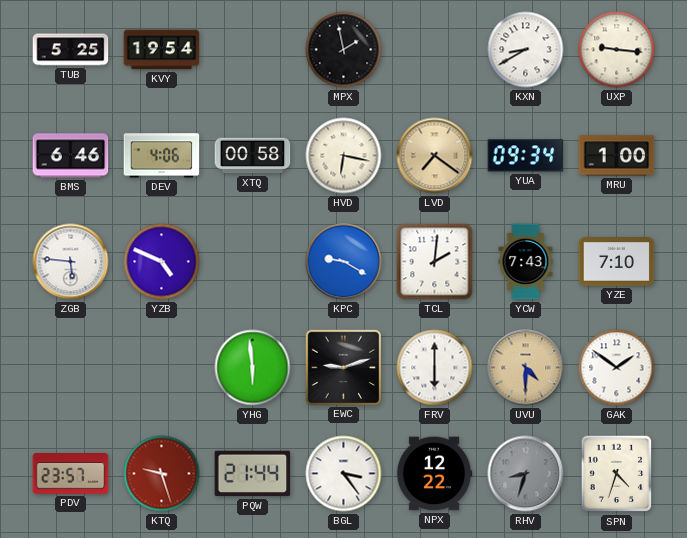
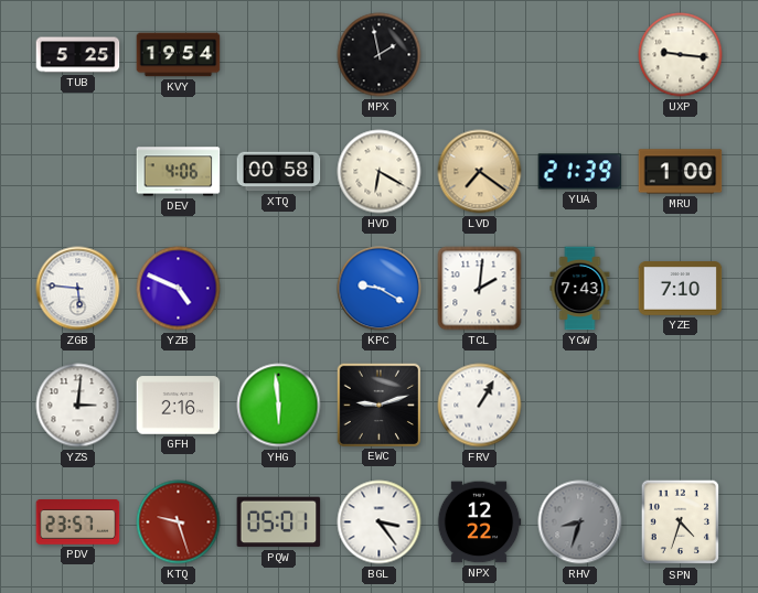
KXN: 8:40 -> none (526, 50)
BMS: 6:46 -> none (71, 156)
HVD: 6:17 -> 6:20 (380, 172)
YUA: 09:34 -> 21:39 (580, 172)
YZS: none -> 3:01 (78, 406)
GFH: none -> 2:16 (179, 406)
FRV: 6:00 -> 1:05 (480, 406)
UVU: 4:30 -> none (526, 368)
GAK: 1:51 -> none (617, 368)
PQW: 21:44 -> 05:01 (279, 522)
